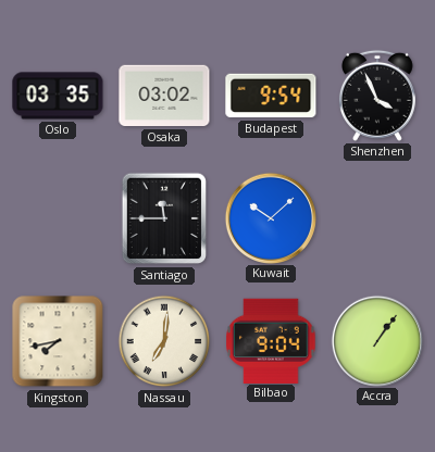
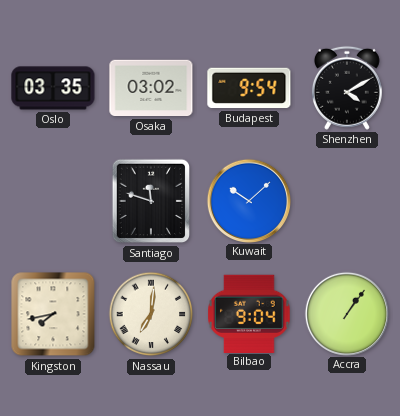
Shenzhen: 3:56 -> 4:10 (347, 88)
Santiago: 11:45 -> 11:48 (150, 201)
